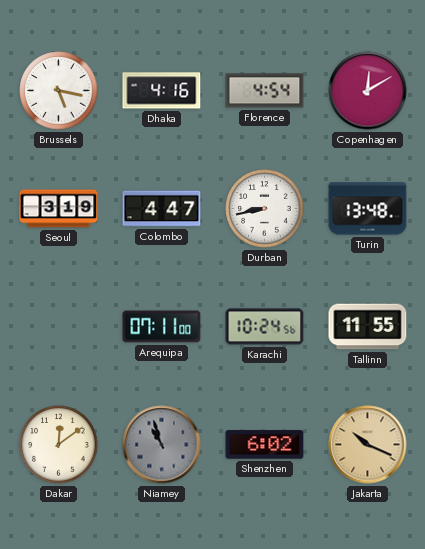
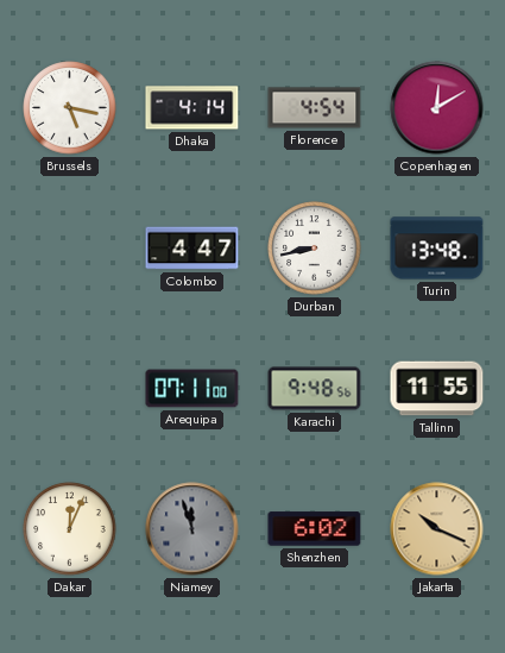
Dhaka: 4:16 -> 4:14 (192, 108)
Seoul: 3:19 -> none (59, 209)
Karachi: 10:24 -> 9:48 (315, 389)
Dakar: 12:09 -> 12:04 (70, 529)
Niamey: 10:57 -> 11:57 (192, 529)
